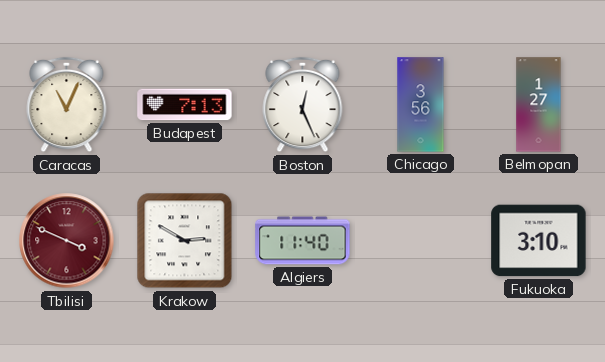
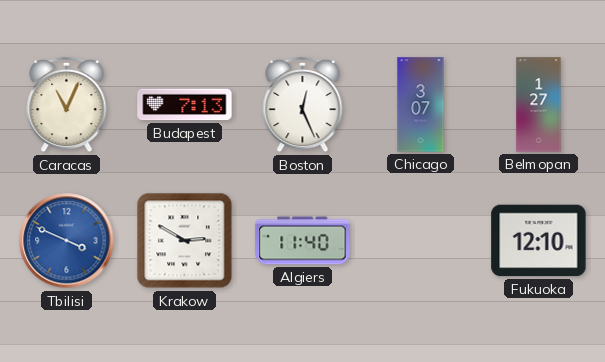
Chicago: 3:56 -> 3:07 (421, 105)
Tbilisi dial: burgundy -> blue (67, 241)
Fukuoka: 3:10 -> 12:10 (539, 241)
